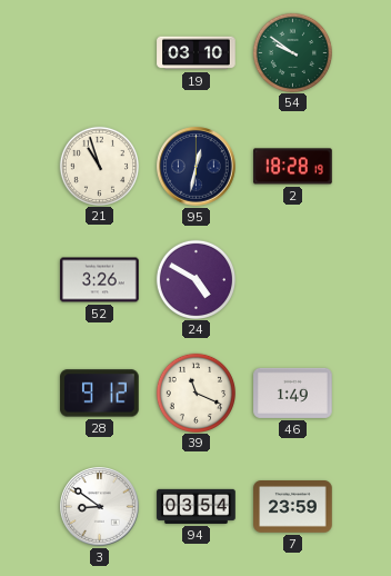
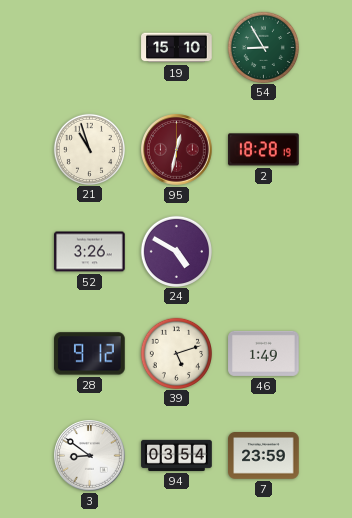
19: 03:10 -> 15:10 (177, 48)
54: 9:51 -> 8:55 (263, 47)
95 dial: navy -> burgundy (177, 150)
39: 11:19 -> 5:12 (176, 353)
